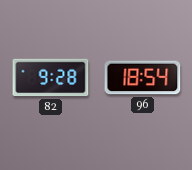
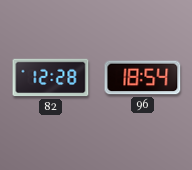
82: 9:28 -> 12:28 (51, 78)
